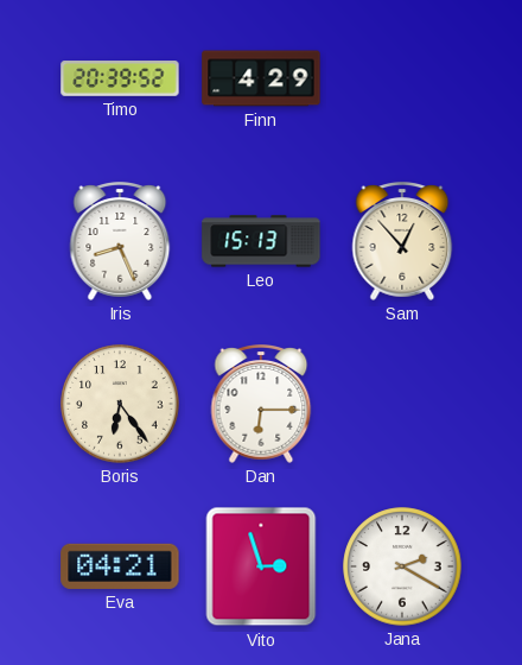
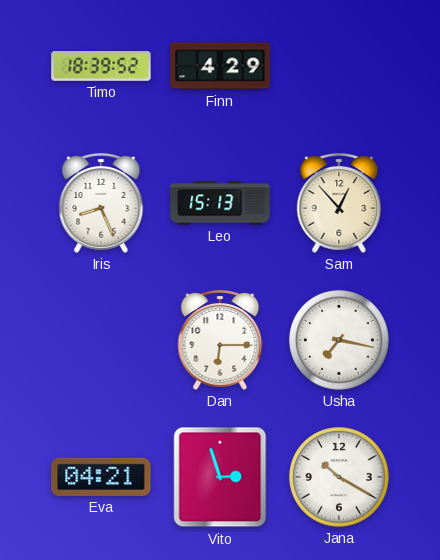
Timo: 20:39 -> 18:39 (101, 66)
Boris: 6:24 -> none (120, 404)
Usha: none -> 7:17 (339, 340)
Jana: 2:20 -> 10:20 (339, 477)
